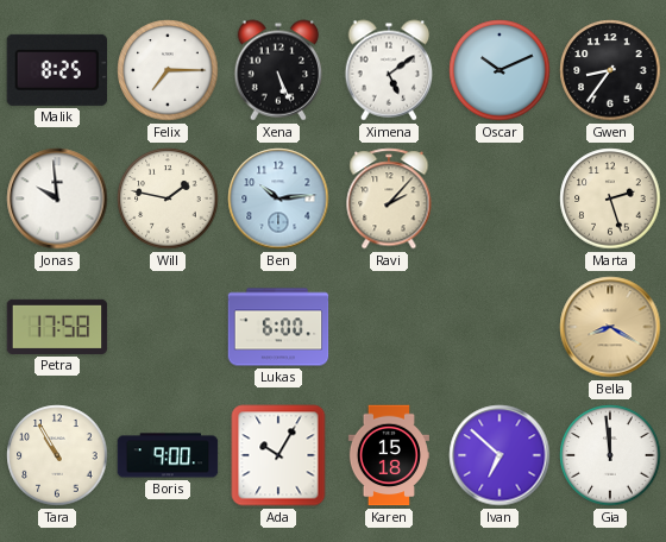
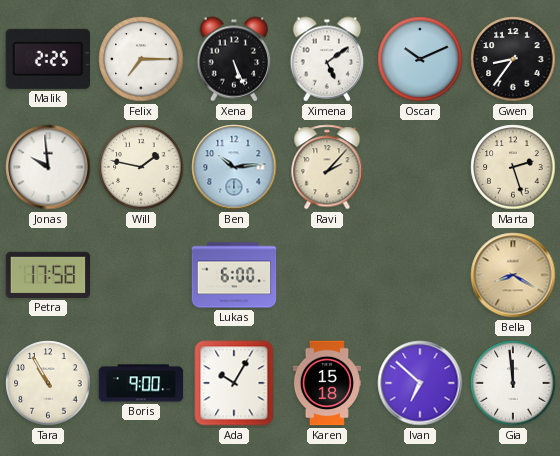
Malik: 8:25 -> 2:25 (47, 59)
